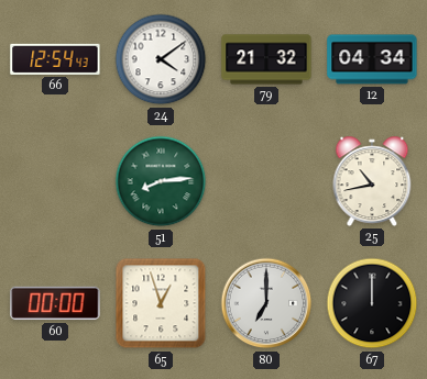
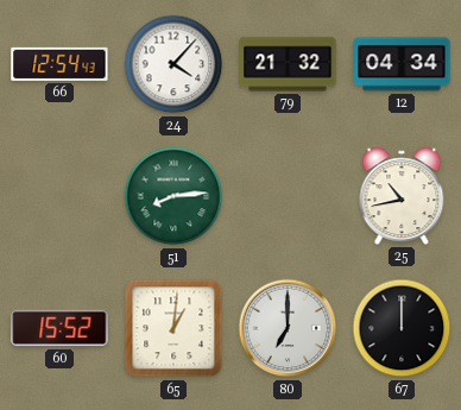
24: 4:09 -> 4:07 (173, 64)
60: 00:00 -> 15:52 (59, 328)
65: 12:57 -> 1:01 (173, 328)
